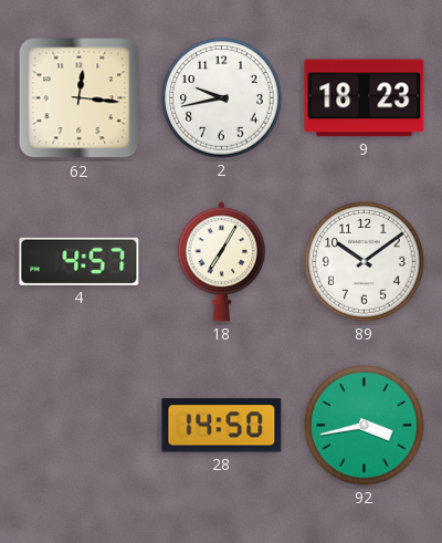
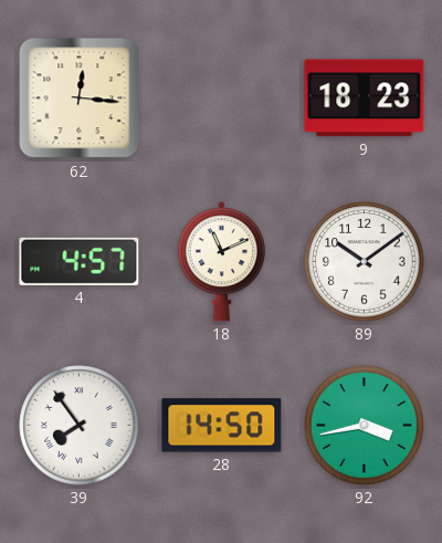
2: 9:43 -> none (222, 98)
18: 7:05 -> 11:11 (221, 262)
39: none -> 7:54 (80, 426)
